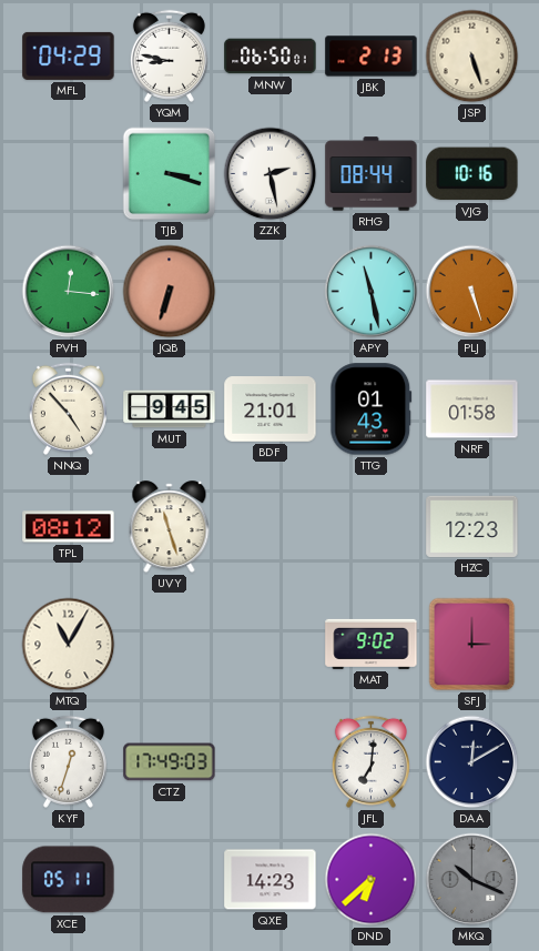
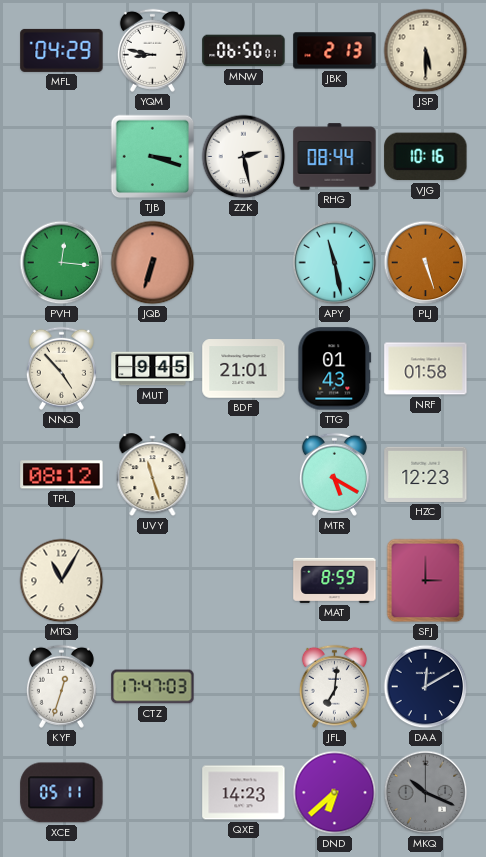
JSP: 5:27 -> 5:30 (426, 51)
MTR: none -> 5:20 (334, 474)
MAT: 9:02 -> 8:59 (335, 580)
CTZ: 17:49 -> 17:47 (153, 687)
